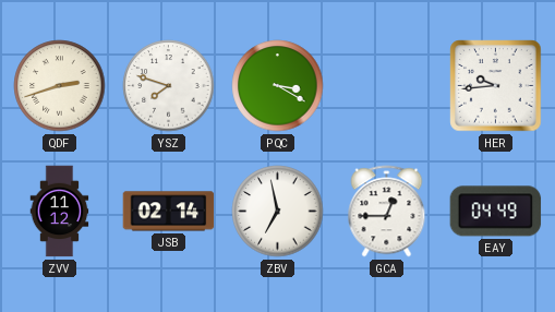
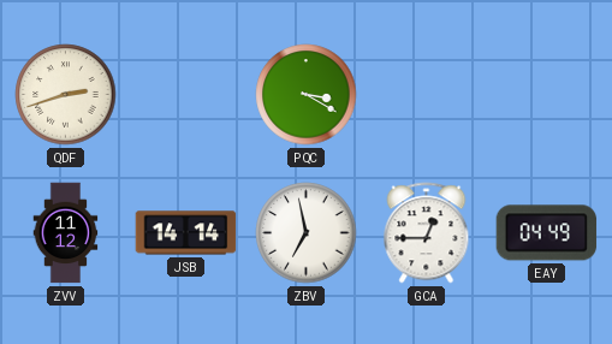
YSZ: 7:48 -> none (169, 86)
HER: 9:44 -> none (496, 86)
JSB: 02:14 -> 14:14 (186, 233)
